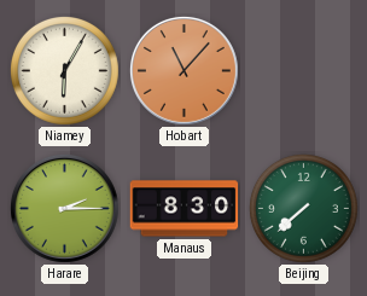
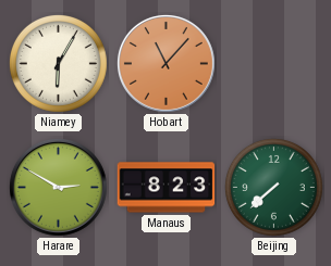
Harare: 2:15 -> 2:50 (58, 187)
Manaus: 8:30 -> 8:23 (167, 188)
